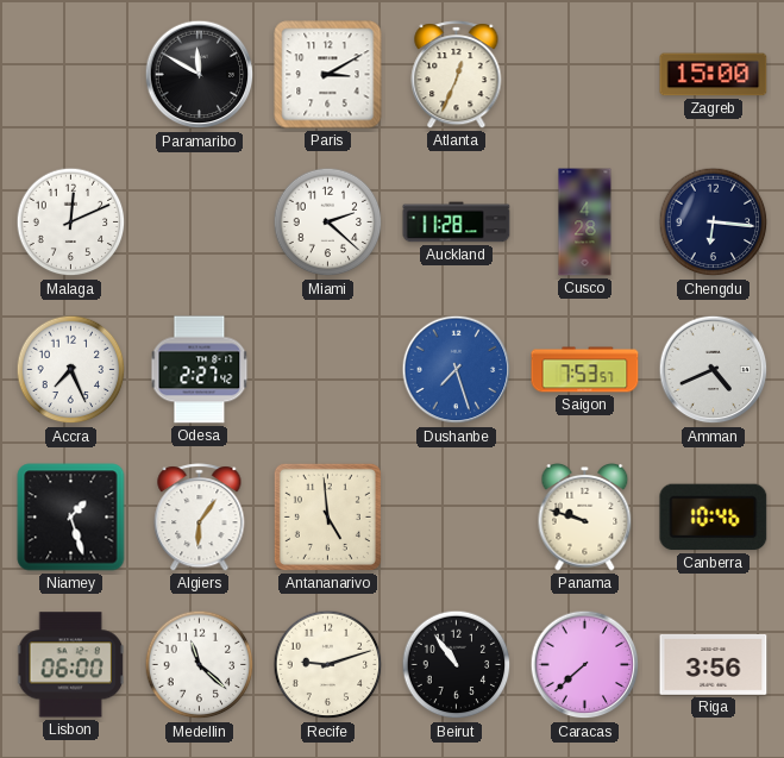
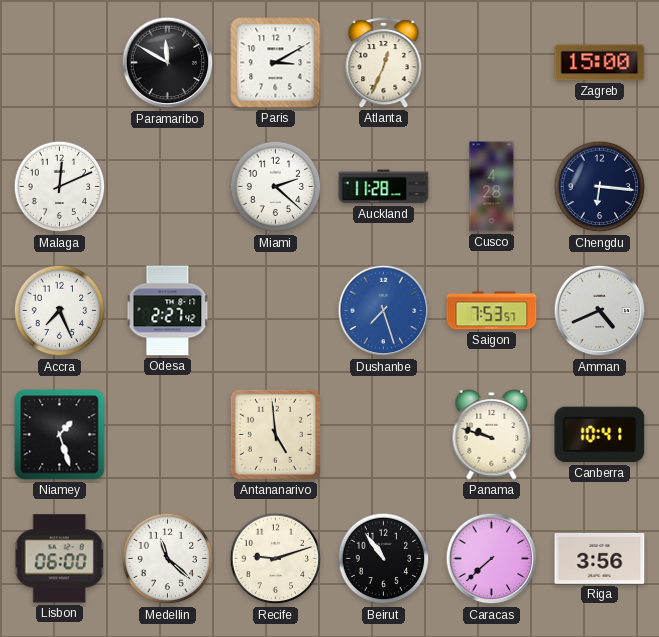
Algiers: 6:06 -> none (200, 518)
Canberra: 10:46 -> 10:41 (600, 435)
